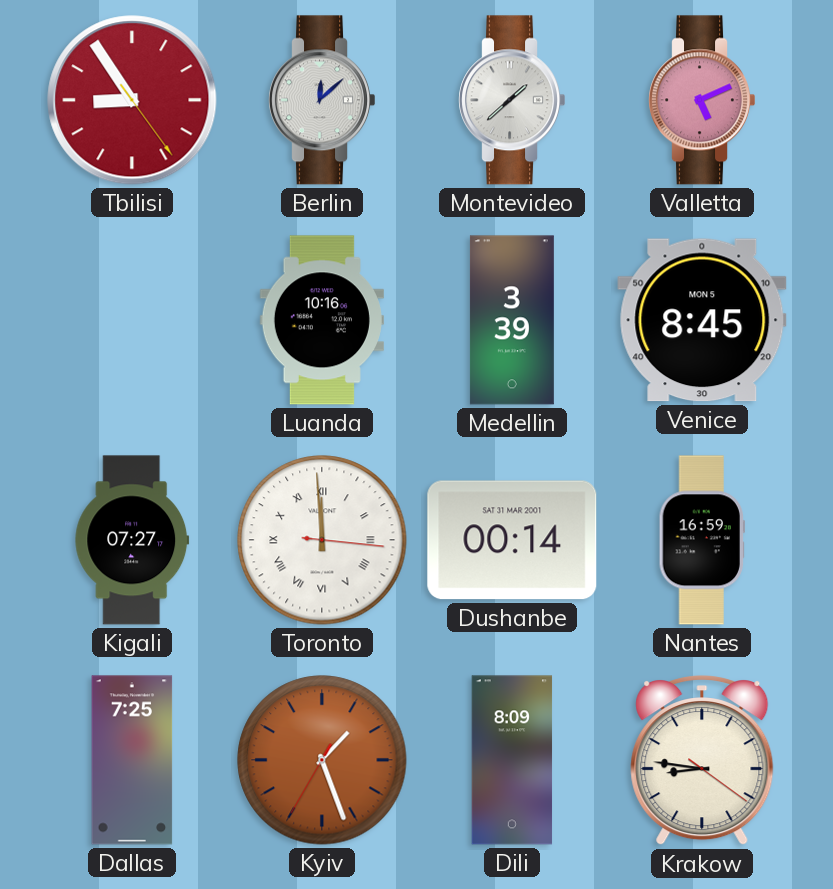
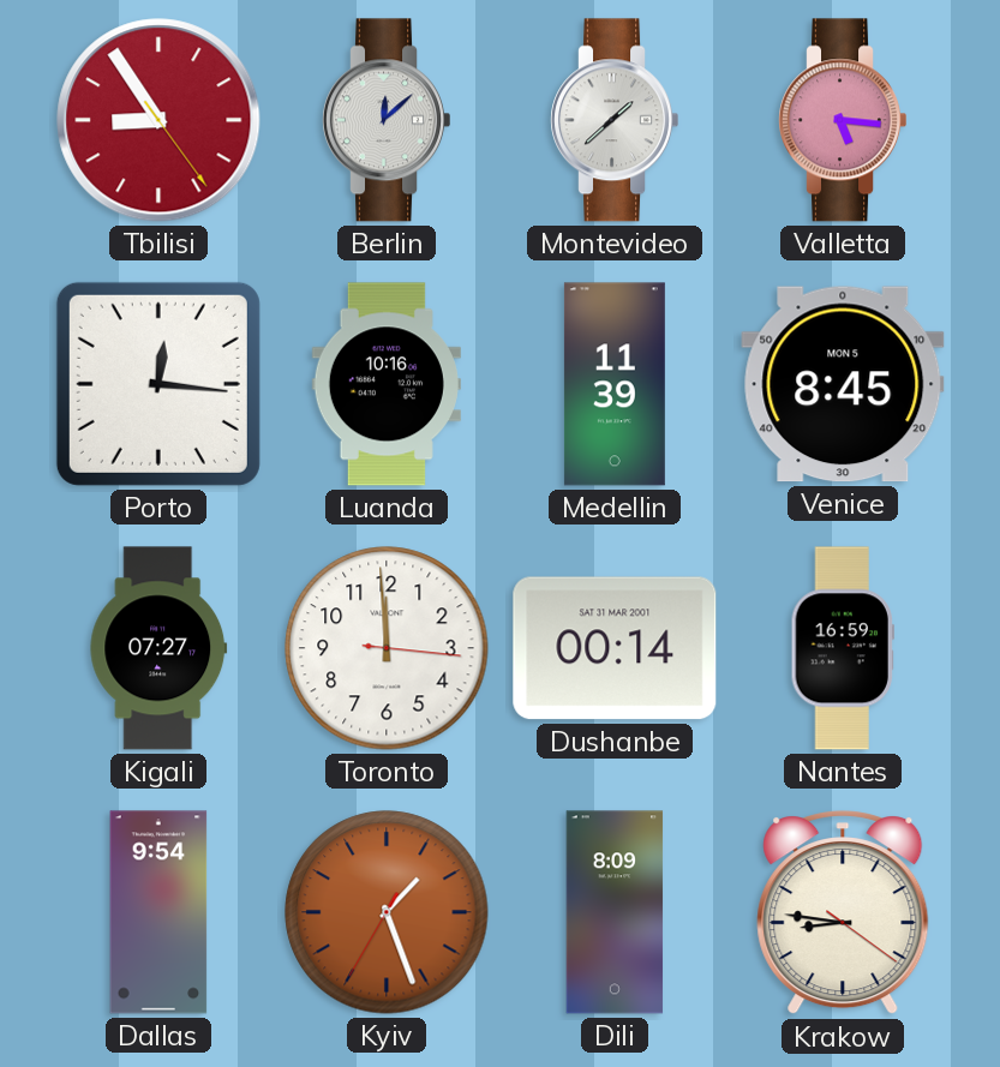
Valletta: 5:11 -> 5:16 (842, 120)
Porto: none -> 12:16 (158, 384)
Medellin: 3:39 -> 11:39 (615, 384)
Toronto numerals: Roman -> Arabic (387, 648)
Dallas: 7:25 -> 9:54 (158, 912)
